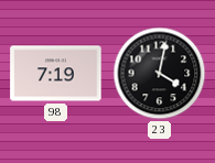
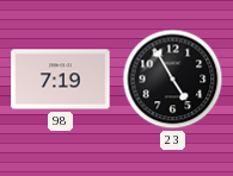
23: 4:02 -> 4:55 (173, 80)
